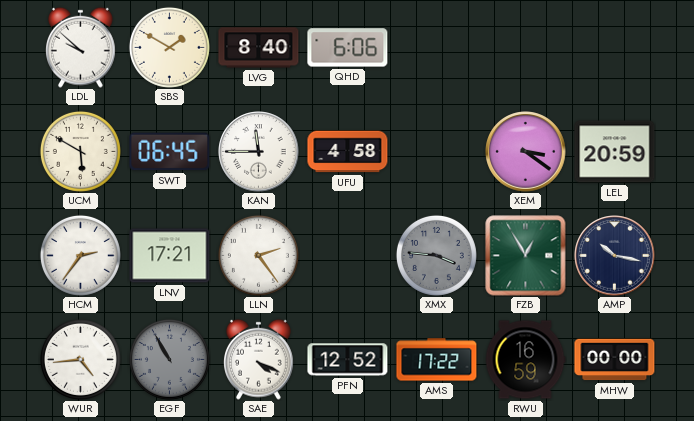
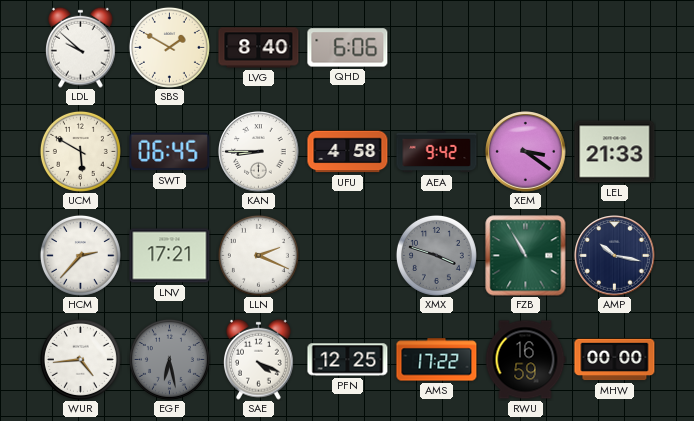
KAN: 11:45 -> 8:45 (259, 152)
AEA: none -> 9:42 (437, 152)
LEL: 20:59 -> 21:33 (615, 152)
HCM: 2:36 -> 2:37 (80, 255)
LLN: 2:24 -> 2:19 (258, 255)
XMX: 3:46 -> 3:48 (436, 255)
FZB: 12:55 -> 10:55 (526, 256)
EGF: 10:55 -> 6:28 (169, 359)
PFN: 12:52 -> 12:25 (348, 360)
